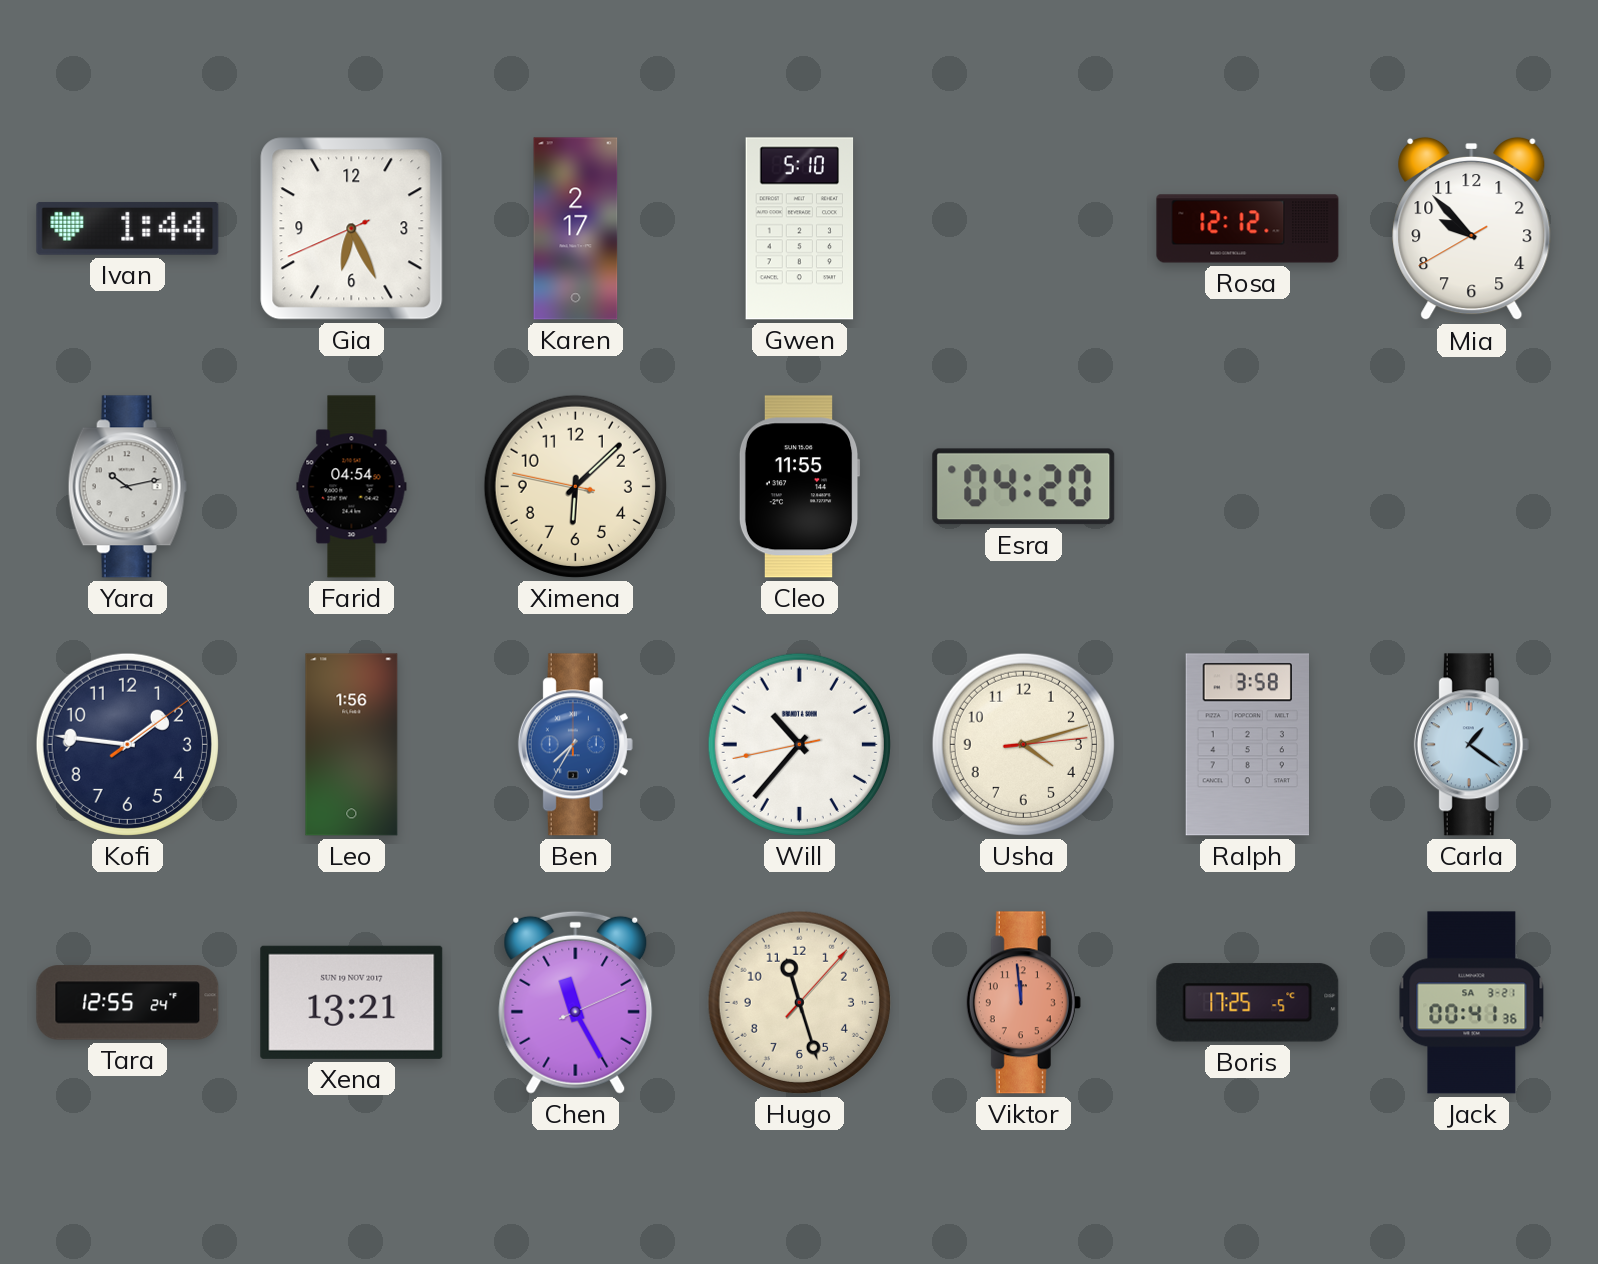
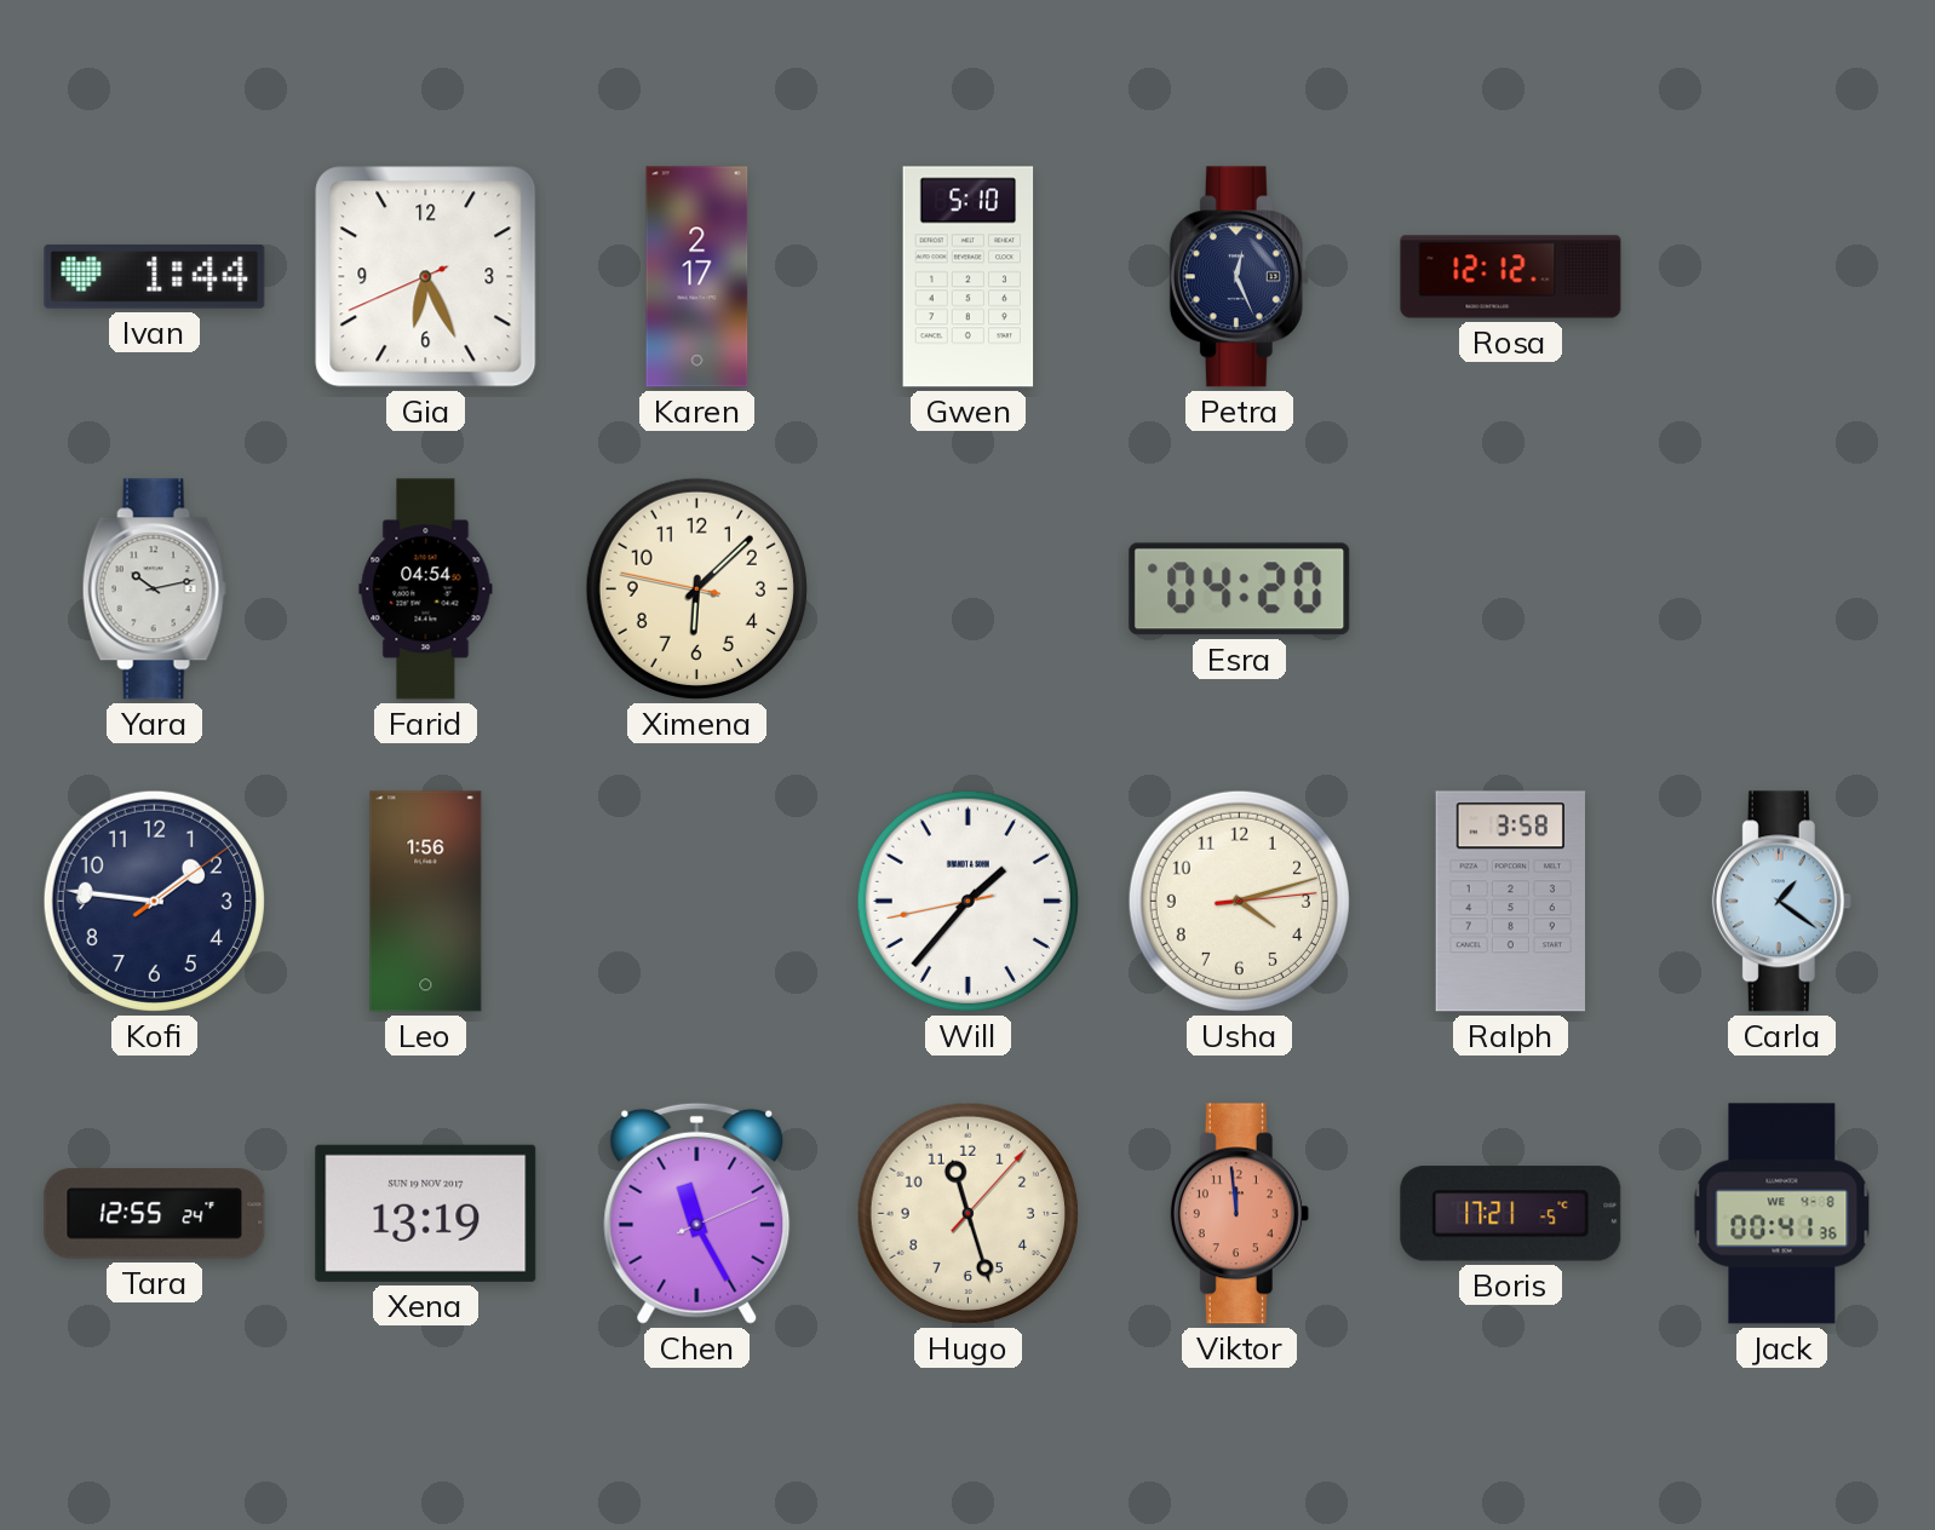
Petra: none -> 12:26 (1239, 277)
Mia: 9:52 -> none (1472, 229)
Cleo: 11:55 -> none (799, 487)
Ben: 7:35 -> none (575, 745)
Will: 10:36 -> 1:36 (967, 901)
Xena: 13:21 -> 13:19 (426, 1213)
Boris: 17:25 -> 17:21 (1511, 1214)
Jack date: SA 3-21 -> WE 4-8 (1782, 1214)
